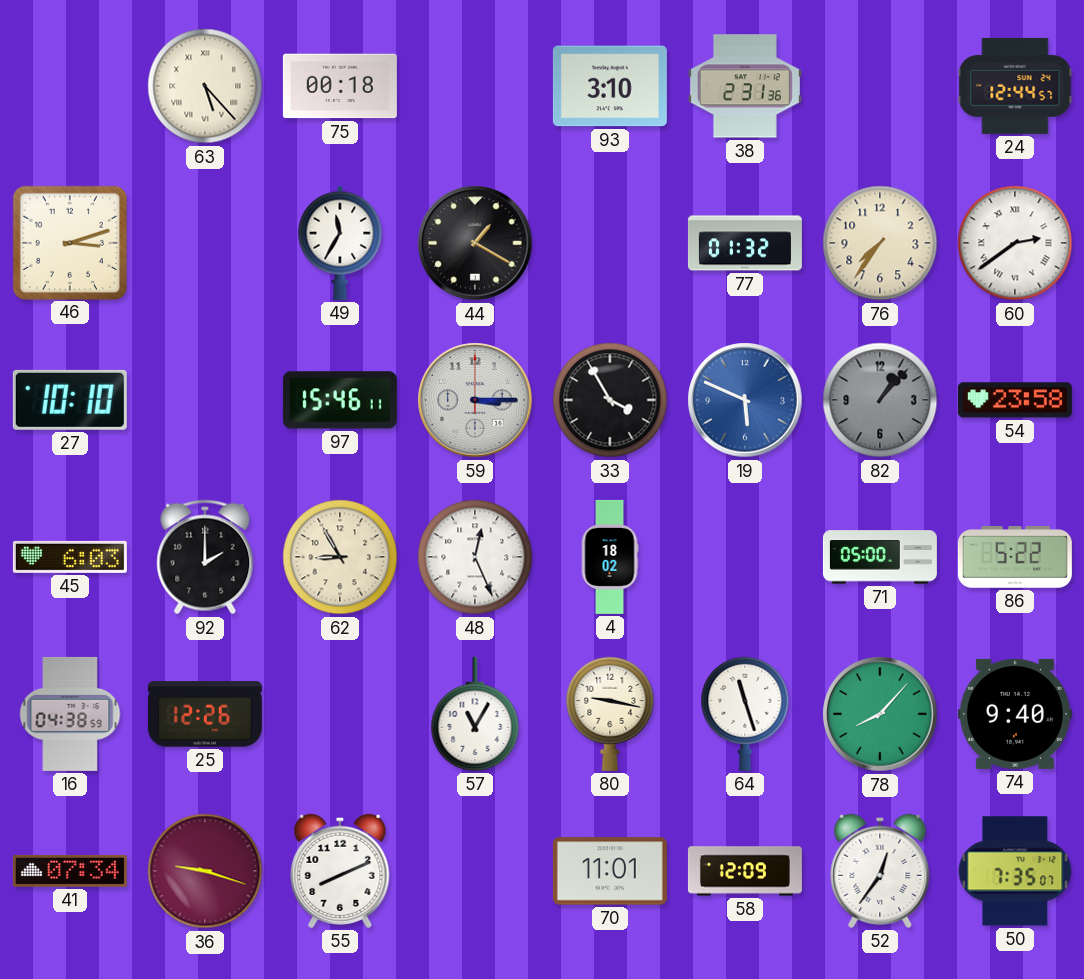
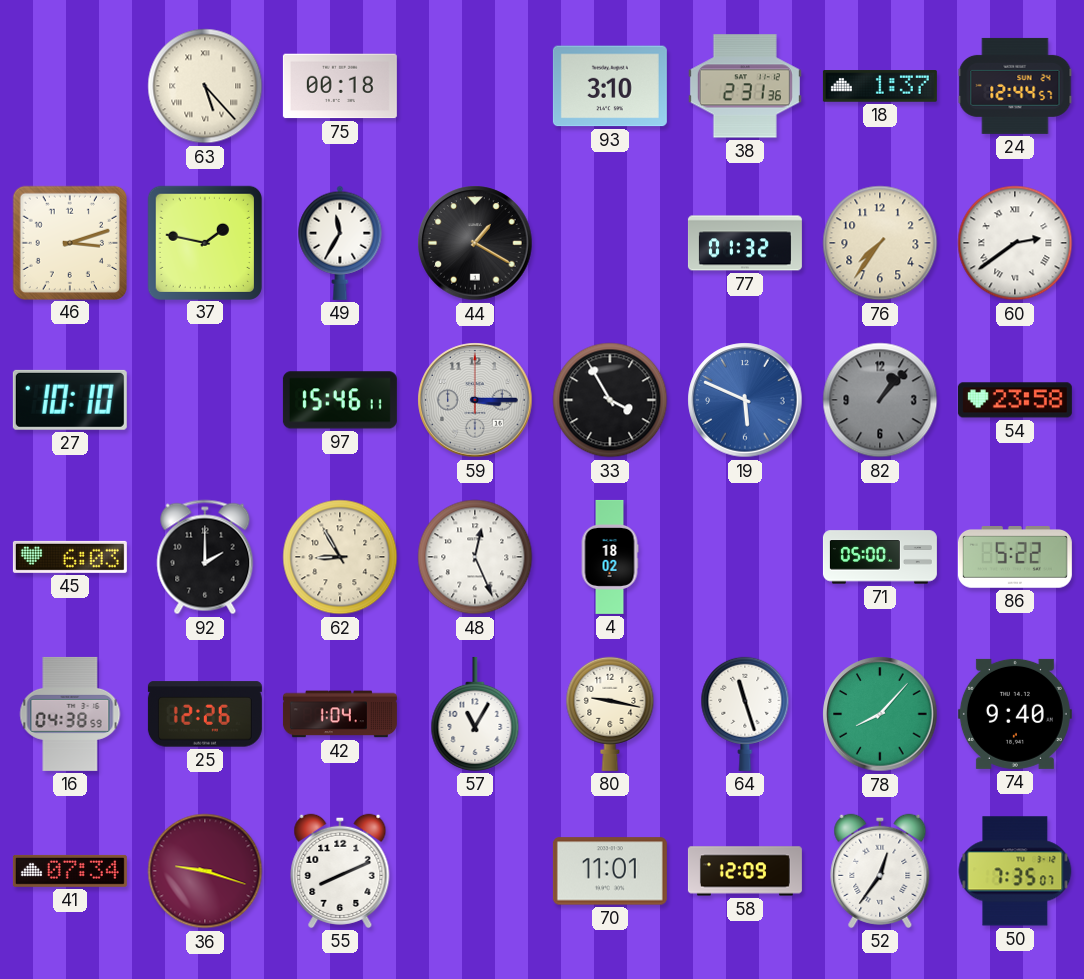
18: none -> 1:37 (880, 86)
37: none -> 1:47 (204, 242)
42: none -> 1:04 (340, 714)
